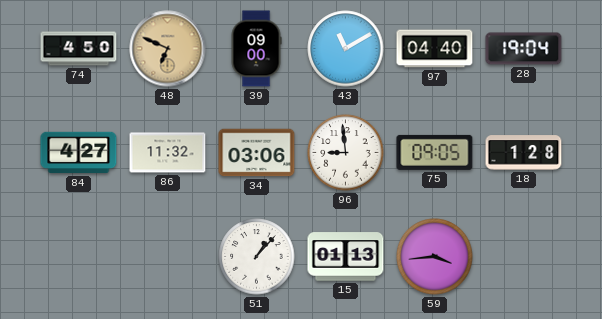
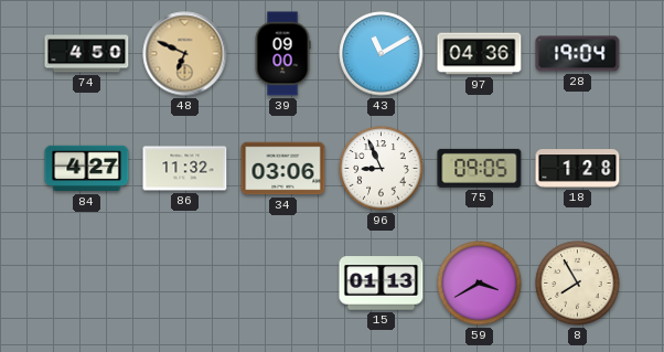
97: 04:40 -> 04:36 (480, 54)
96: 8:59 -> 8:56 (382, 169)
51: 1:07 -> none (257, 257)
59: 3:44 -> 3:40 (480, 284)
8: none -> 7:55 (578, 284)
